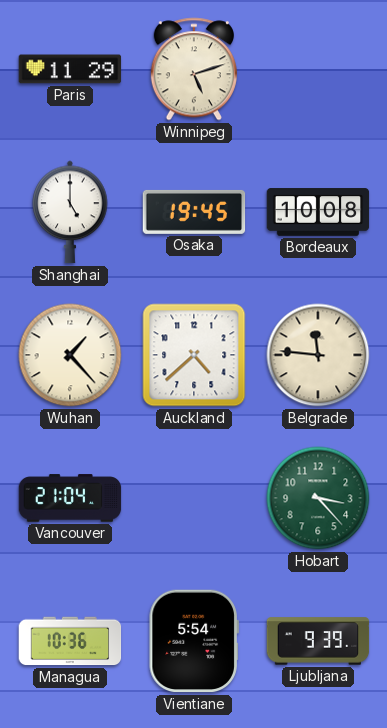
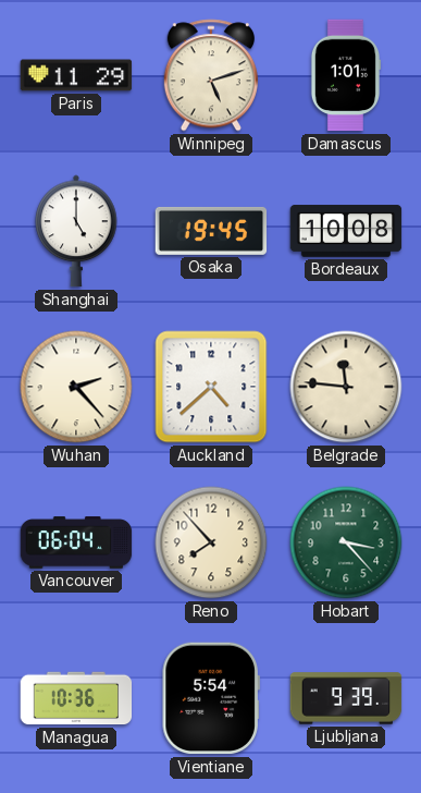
Damascus: none -> 1:01 (346, 75)
Wuhan: 1:23 -> 2:23 (76, 387)
Vancouver: 21:04 -> 06:04 (76, 542)
Reno: none -> 7:53 (211, 542)
